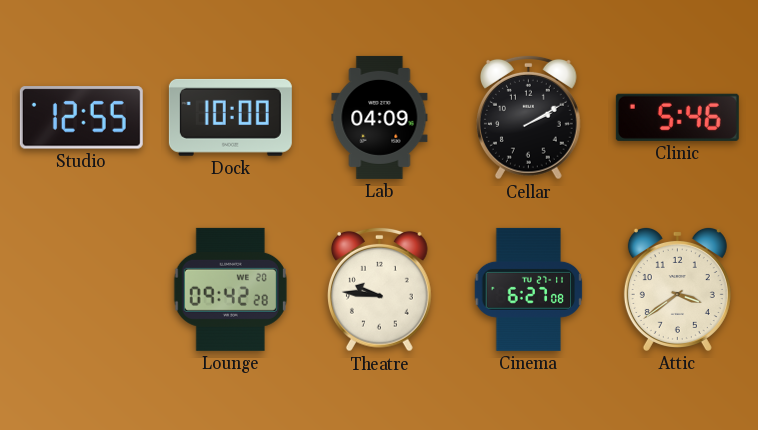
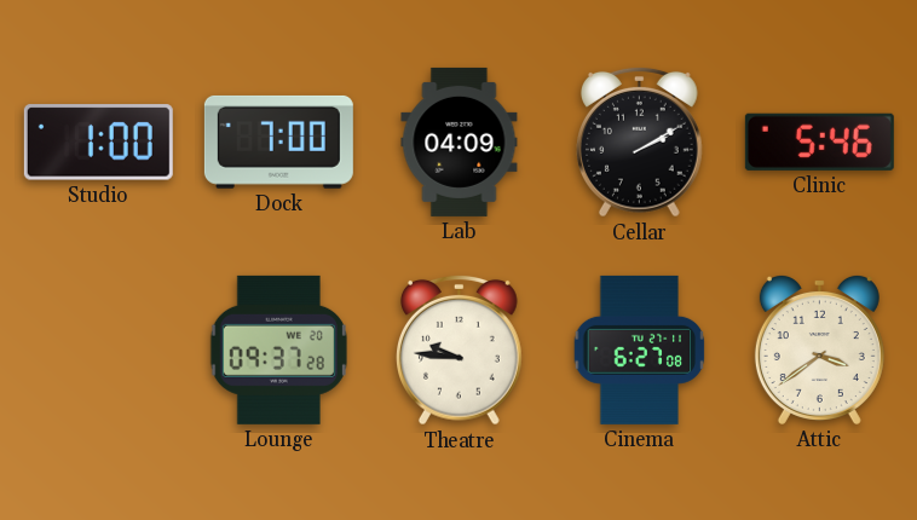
Studio: 12:55 -> 1:00 (98, 143)
Dock: 10:00 -> 7:00 (278, 141)
Lounge: 09:42 -> 09:37 (278, 349)
